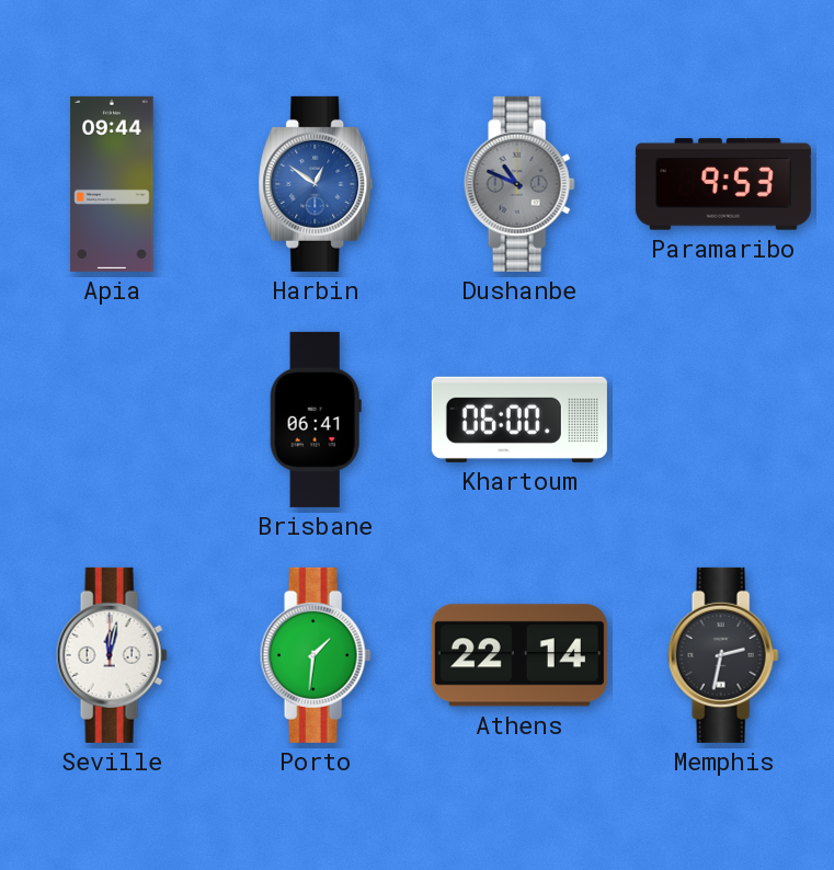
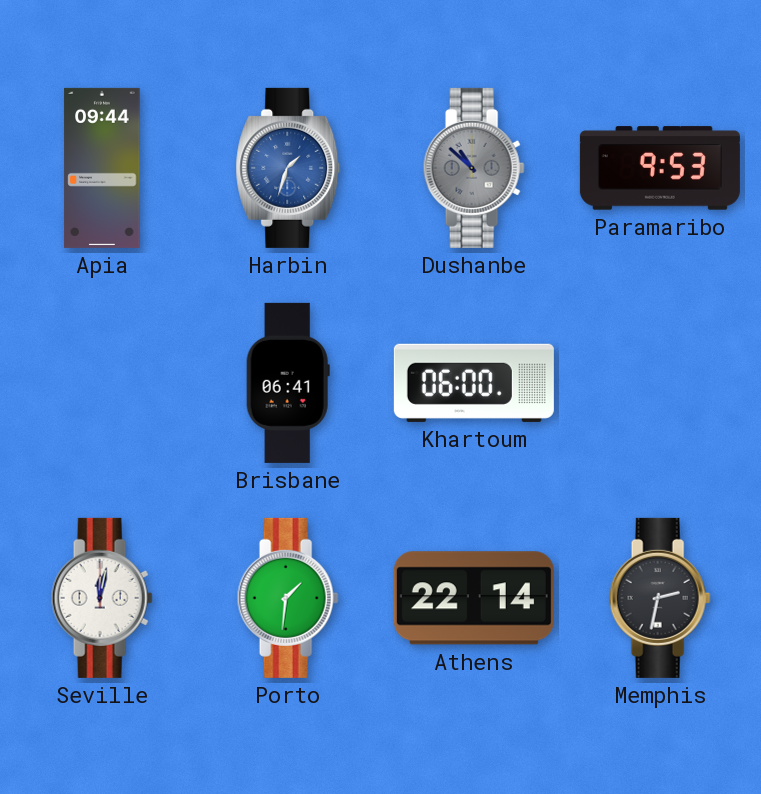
Harbin: 12:51 -> 1:33 (288, 168)
Dushanbe: 10:49 -> 10:52 (474, 168)
